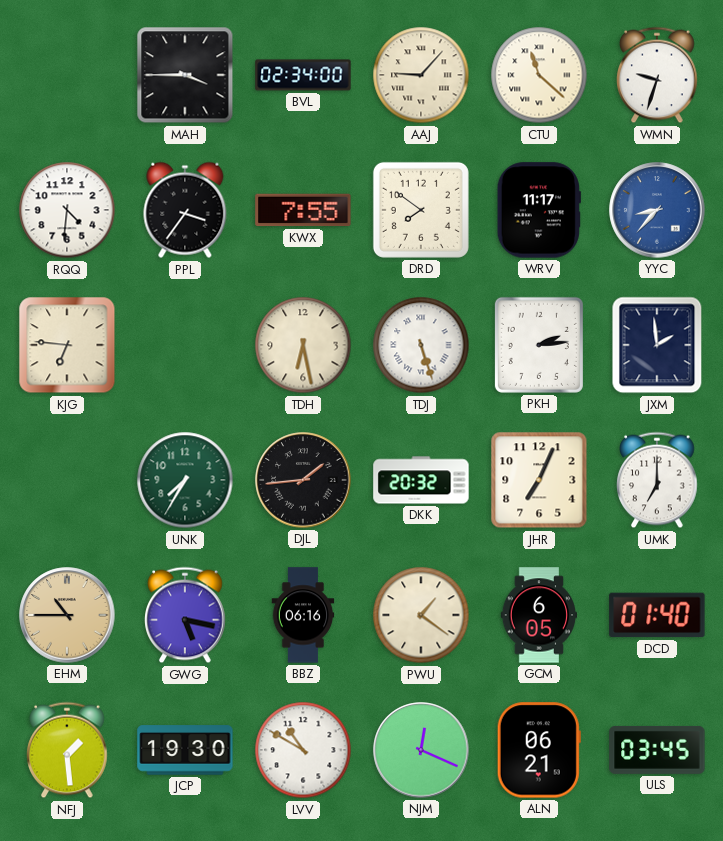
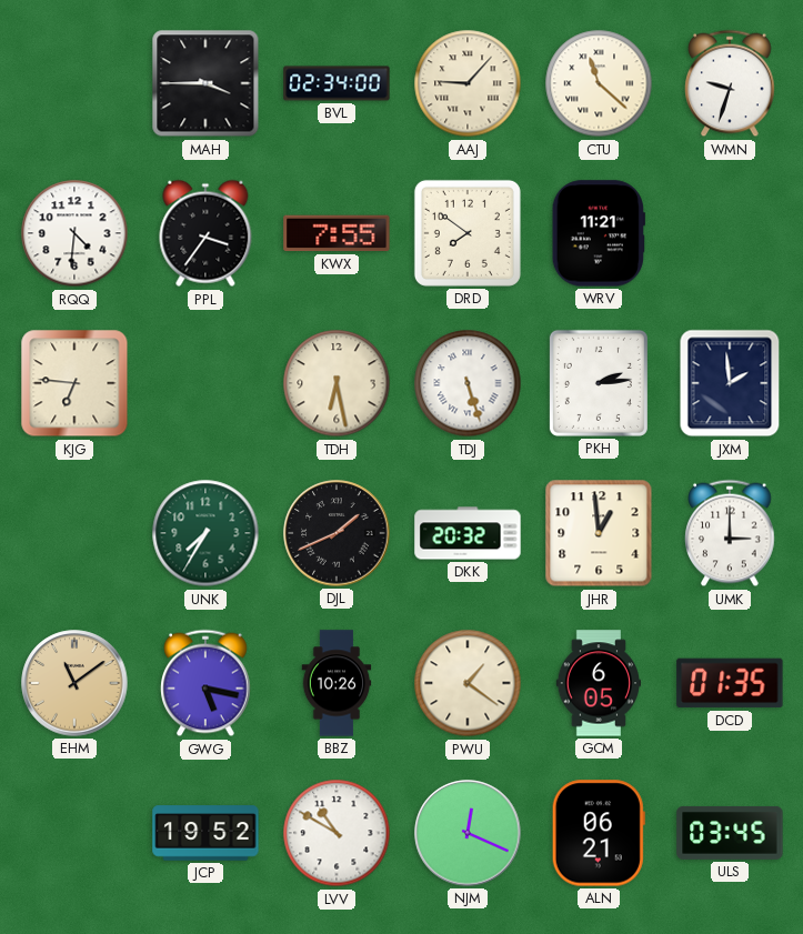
WRV: 11:17 -> 11:21 (599, 233)
YYC: 8:37 -> none (657, 210)
DJL: 1:44 -> 1:41 (337, 533)
JHR: 7:04 -> 12:59 (599, 533)
UMK: 7:00 -> 3:00 (730, 533)
EHM: 10:45 -> 11:09 (74, 683)
BBZ: 06:16 -> 10:26 (337, 683)
DCD: 01:40 -> 01:35 (730, 683)
NFJ: 1:29 -> none (67, 750)
JCP: 19:30 -> 19:52 (205, 833)
